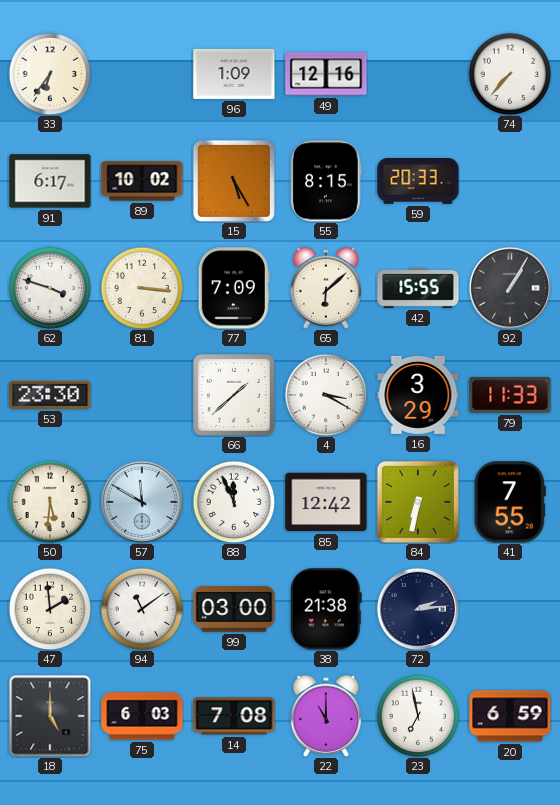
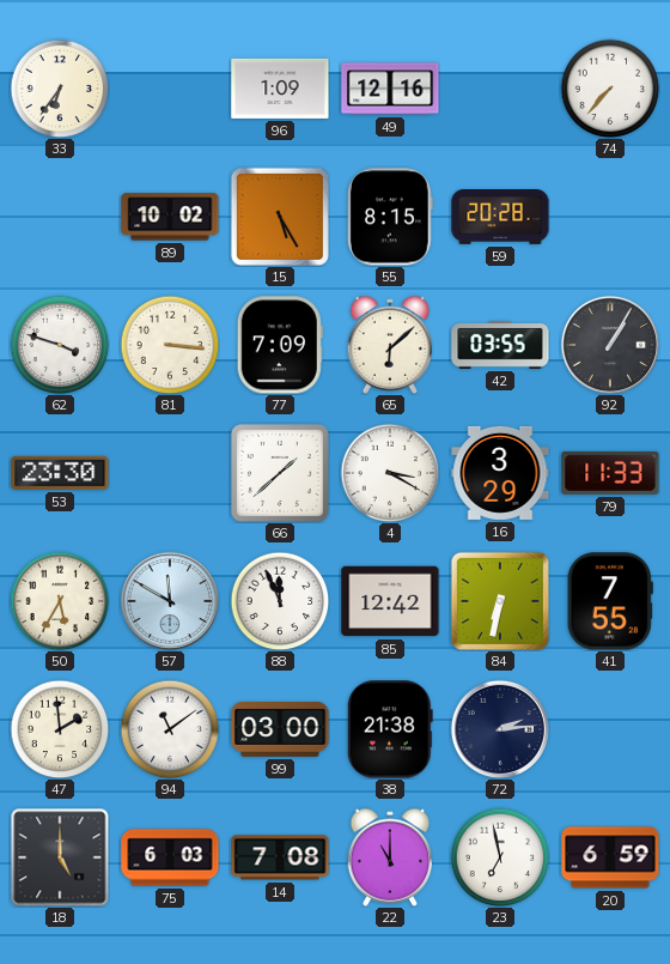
91: 6:17 -> none (50, 181)
59: 20:33 -> 20:28 (500, 218)
42: 15:55 -> 03:55 (500, 345)
50: 5:31 -> 5:35 (60, 601)
